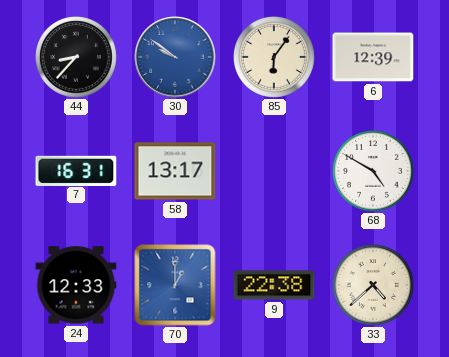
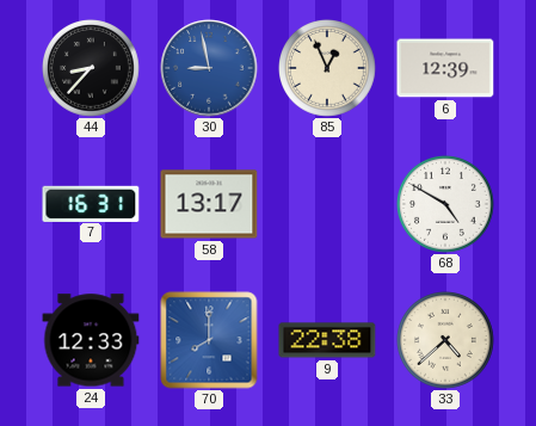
30: 9:51 -> 8:58 (209, 68)
85: 6:06 -> 12:56 (328, 69)
70: 1:00 -> 8:00 (209, 340)
